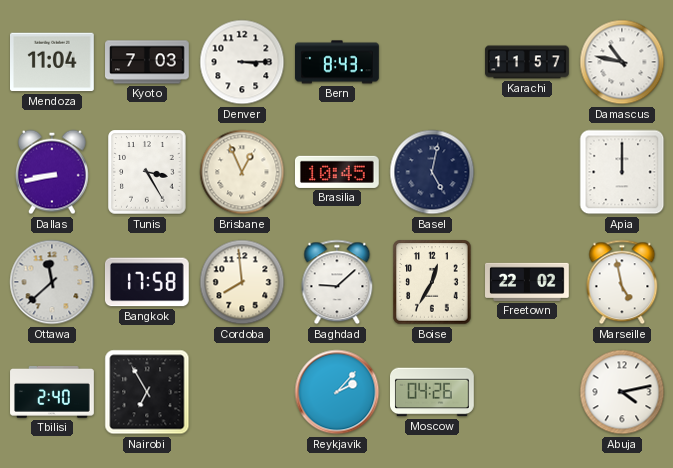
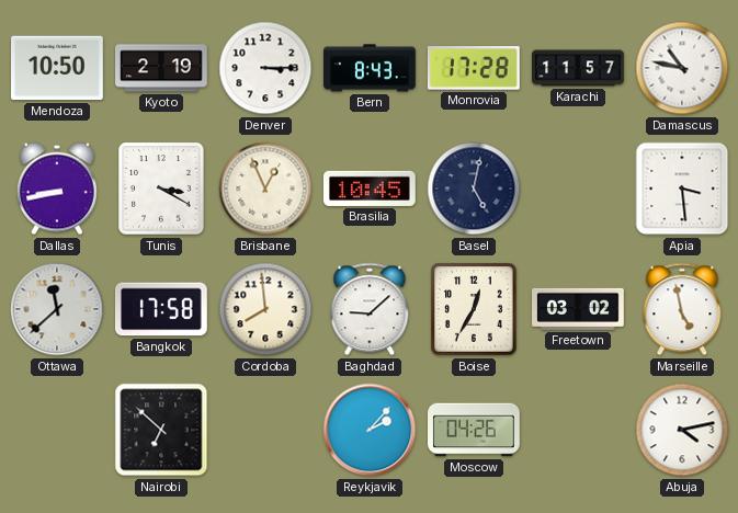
Mendoza: 11:04 -> 10:50 (58, 68)
Kyoto: 7:03 -> 2:19 (162, 68)
Monrovia: none -> 17:28 (474, 69)
Tunis: 3:25 -> 3:20 (161, 189)
Apia: 12:00 -> 3:29 (682, 189)
Freetown: 22:02 -> 03:02 (579, 309)
Tbilisi: 2:40 -> none (52, 392)
Nairobi: 6:55 -> 6:52 (161, 430)
